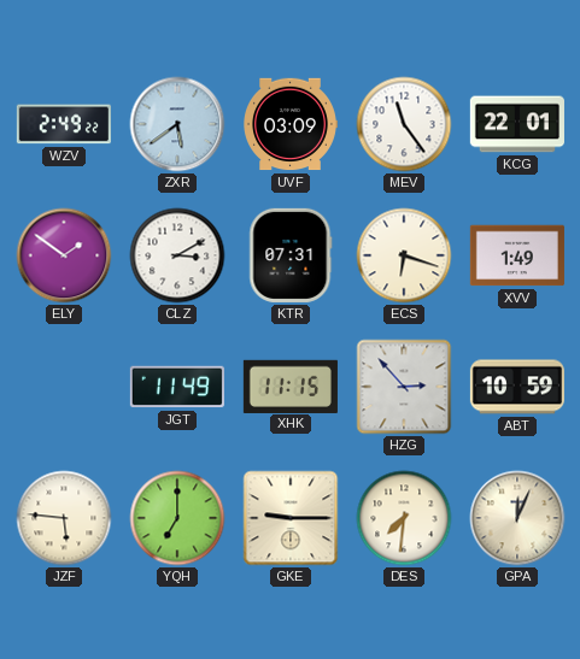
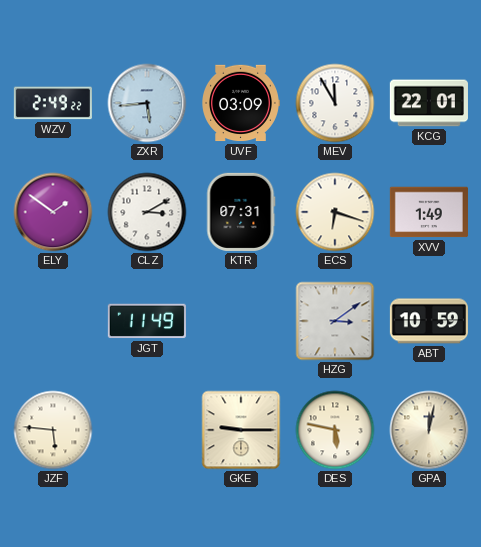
ZXR: 5:39 -> 5:44 (147, 103)
MEV: 11:24 -> 11:55 (335, 103)
XHK: 11:15 -> none (291, 386)
HZG: 2:53 -> 3:09 (335, 321)
YQH: 7:00 -> none (177, 518)
DES: 7:31 -> 5:47 (335, 430)
GPA: 12:04 -> 12:02 (429, 430)
